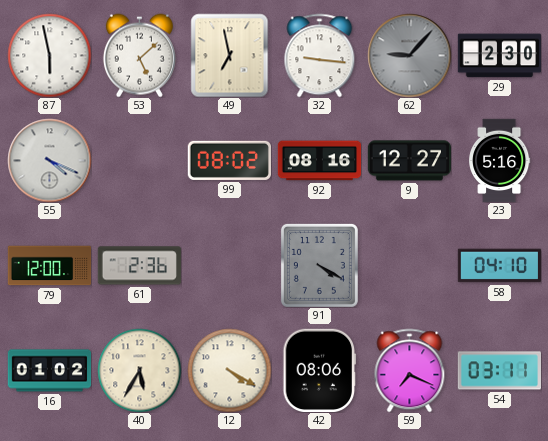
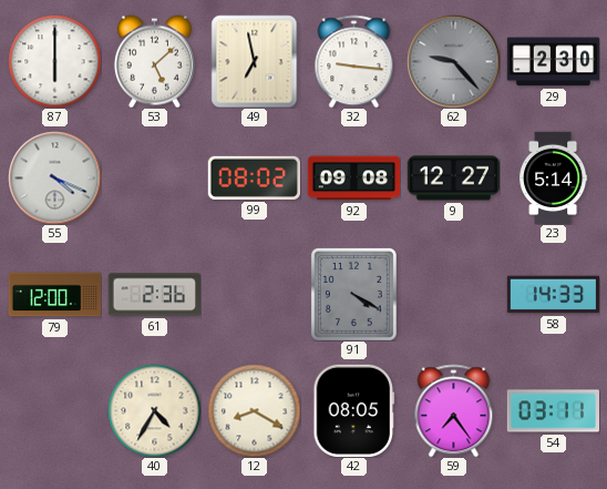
87: 5:58 -> 6:00 (54, 61)
62: 9:07 -> 9:23 (453, 61)
92: 08:16 -> 09:08 (353, 179)
23: 5:16 -> 5:14 (554, 177)
58: 04:10 -> 14:33 (553, 295)
16: 01:02 -> none (49, 371)
40: 5:35 -> 4:35 (154, 410)
12: 4:20 -> 8:20 (254, 410)
42: 08:06 -> 08:05 (354, 410)
59: 7:19 -> 7:24 (454, 410)
